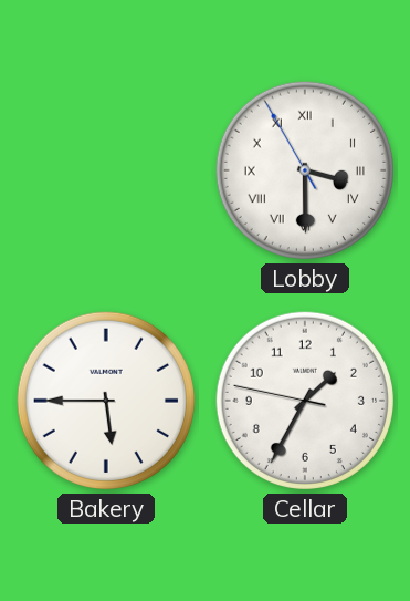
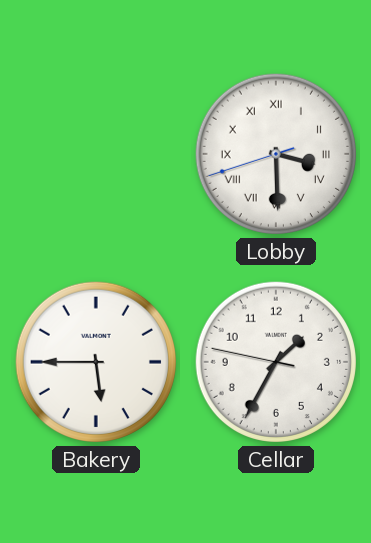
Lobby: 3:29:55 -> 3:29:42 (276, 154)
